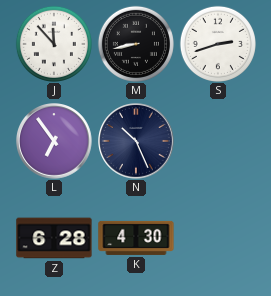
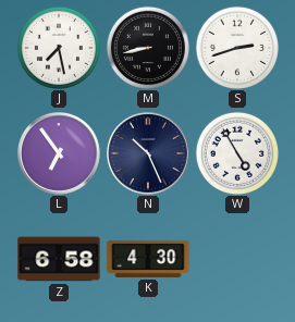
J: 11:53 -> 7:28 (59, 48)
W: none -> 4:55 (237, 153)
Z: 6:28 -> 6:58 (59, 259)
